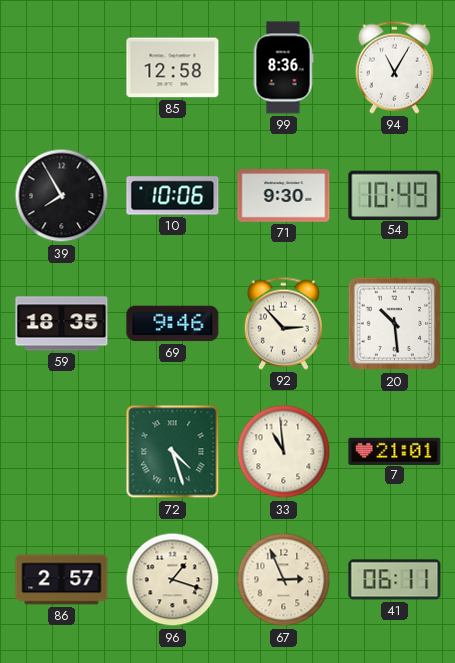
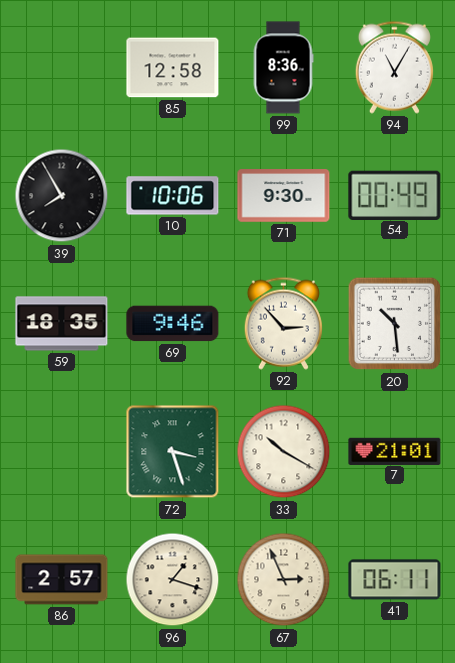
54: 10:49 -> 00:49 (395, 195)
72: 4:27 -> 3:27 (173, 452)
33: 10:59 -> 10:20 (284, 452)
